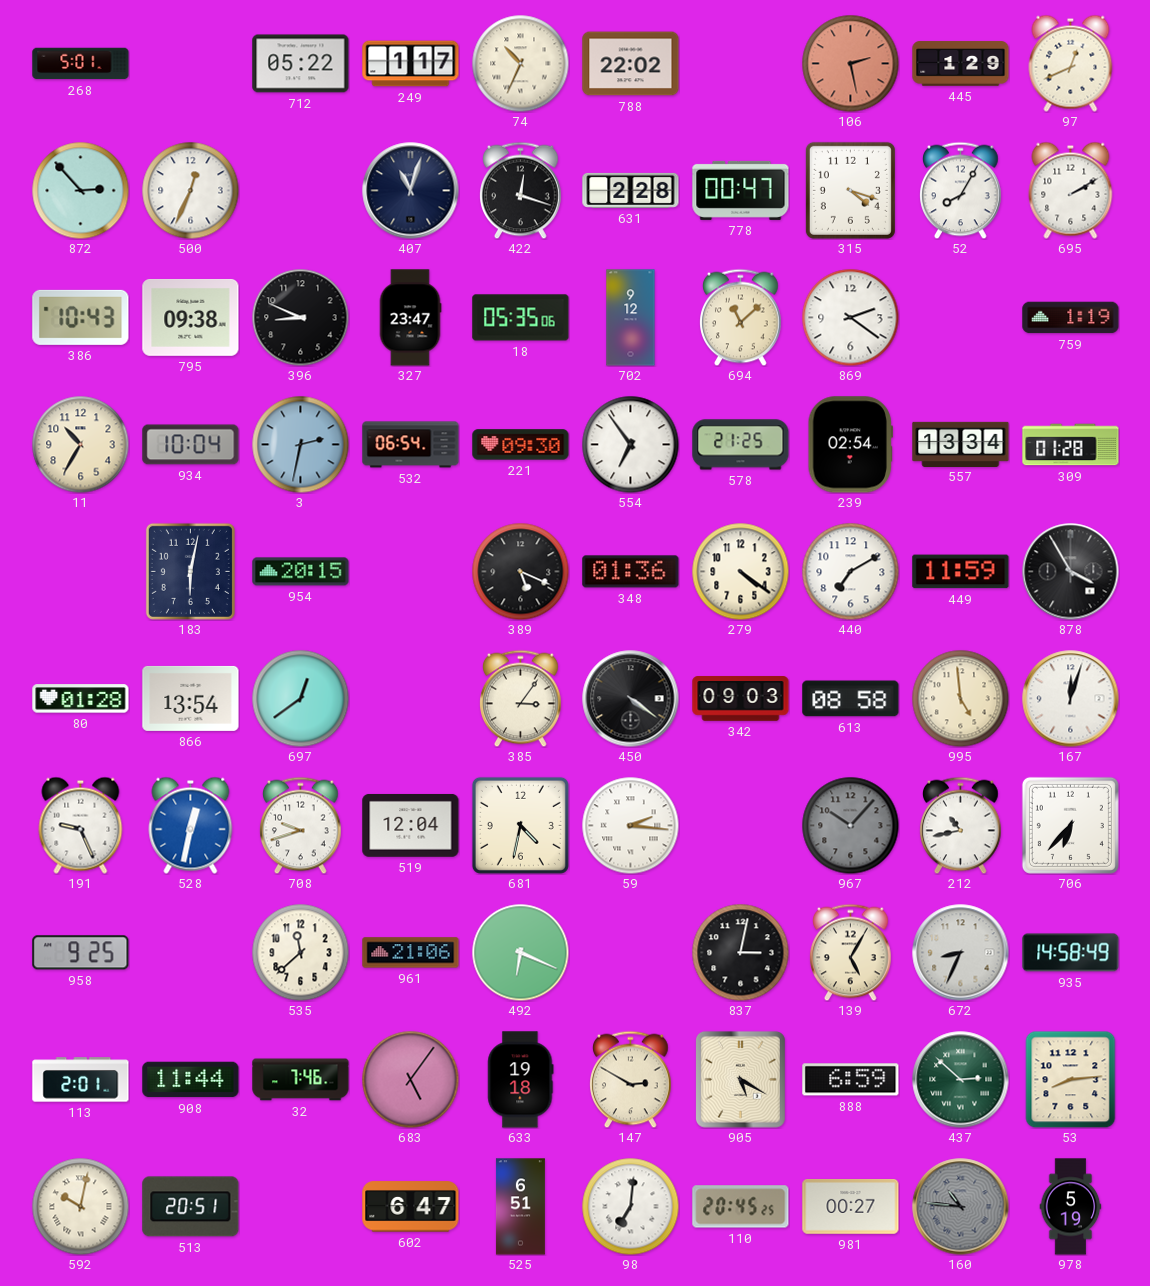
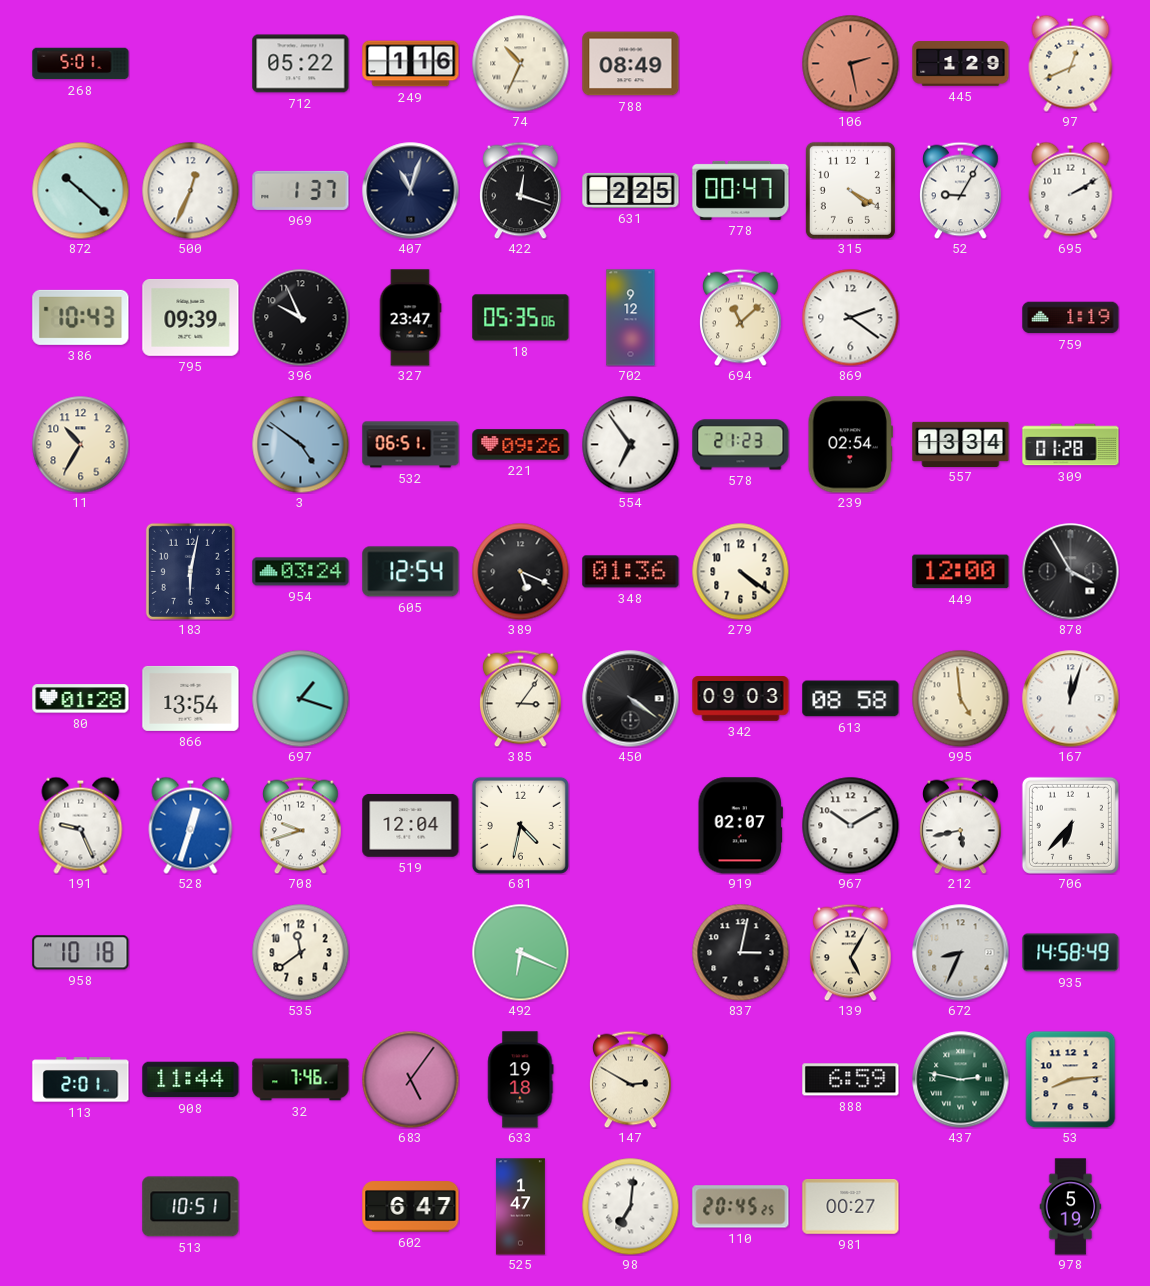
249: 1:17 -> 1:16 (411, 64)
788: 22:02 -> 08:49 (631, 64)
872: 2:53 -> 10:22 (80, 190)
969: none -> 1:37 (301, 190)
631: 2:28 -> 2:25 (631, 190)
315: 4:18 -> 4:20 (850, 190)
52: 8:05 -> 9:05 (961, 190)
795: 09:38 -> 09:39 (191, 317)
396: 8:49 -> 9:56 (300, 317)
934: 10:04 -> none (191, 445)
3: 2:32 -> 4:51 (300, 444)
532: 06:54 -> 06:51 (411, 445)
221: 09:30 -> 09:26 (521, 445)
578: 21:25 -> 21:23 (741, 445)
954: 20:15 -> 03:24 (301, 572)
605: none -> 12:54 (411, 572)
440: 7:10 -> none (850, 571)
449: 11:59 -> 12:00 (961, 572)
697: 12:39 -> 1:18 (300, 698)
528: 12:32 -> 12:33 (191, 825)
59: 2:16 -> none (630, 825)
919: none -> 02:07 (740, 826)
967: 10:07 -> 10:10 (850, 825)
967 dial: grey -> white (850, 825)
212: 10:43 -> 5:43 (961, 825)
958: 9:25 -> 10:18 (81, 953)
535: 11:38 -> 11:39 (300, 952)
961: 21:06 -> none (411, 953)
905: 5:20 -> none (740, 1079)
437: 2:52 -> 2:47 (961, 1080)
592: 10:02 -> none (80, 1206)
513: 20:51 -> 10:51 (191, 1207)
525: 6:51 -> 1:47 (520, 1207)
160: 10:46 -> none (961, 1207)
